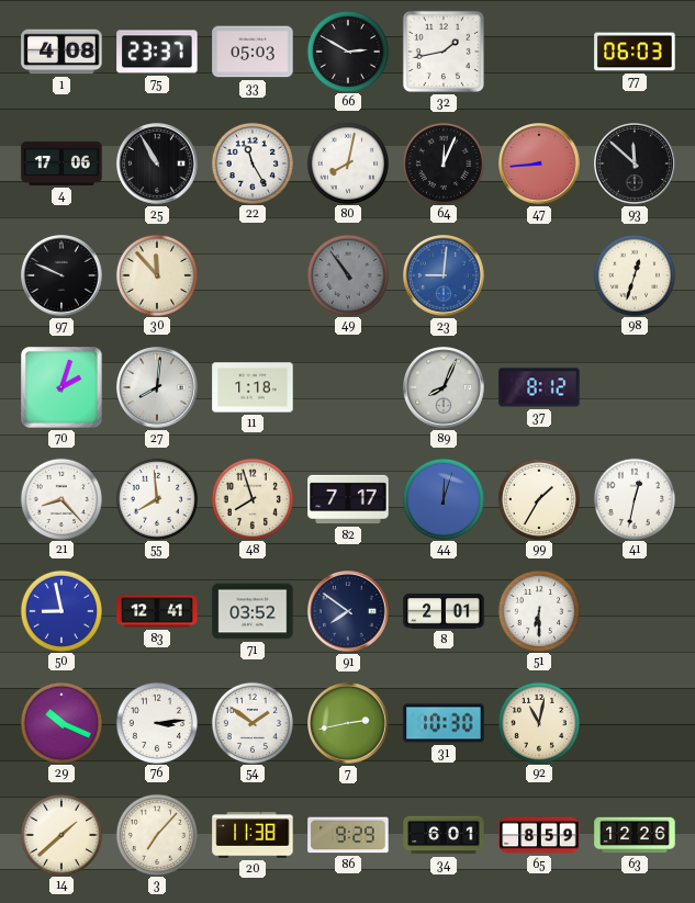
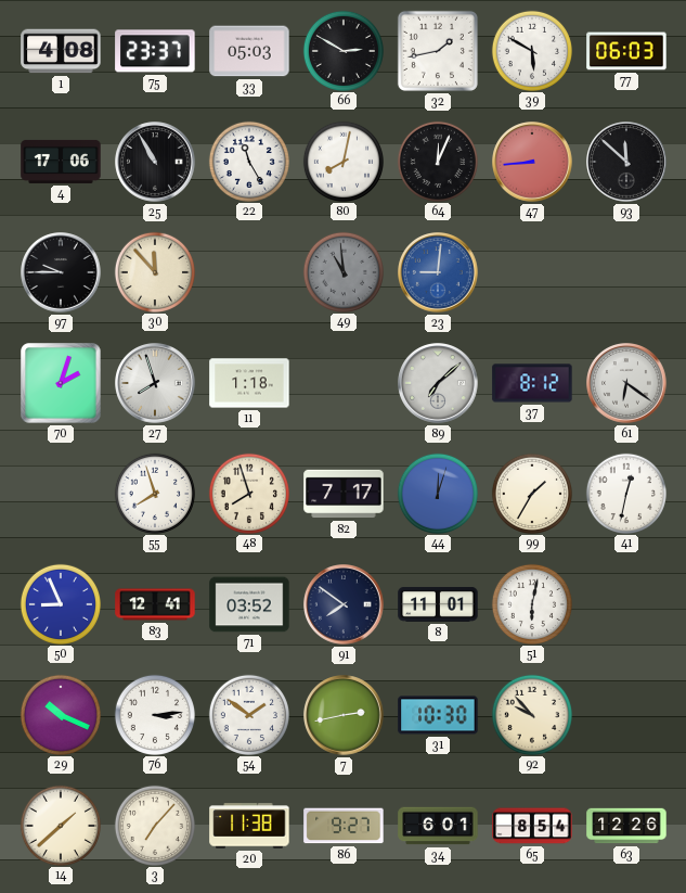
39: none -> 5:50 (531, 50)
97: 9:49 -> 9:45 (61, 272)
49: 10:54 -> 10:59 (342, 271)
98: 12:33 -> none (634, 274)
27: 8:01 -> 7:57 (155, 383)
89: 8:04 -> 7:08 (438, 383)
61: none -> 6:21 (626, 383)
21: 8:23 -> none (60, 498)
55: 7:59 -> 7:57 (154, 493)
50: 8:58 -> 8:56 (60, 603)
8: 2:01 -> 11:01 (438, 604)
51: 6:30 -> 6:02 (531, 603)
92: 11:02 -> 9:53 (531, 714)
86: 9:29 -> 9:27 (344, 826)
65: 8:59 -> 8:54 (532, 826)
